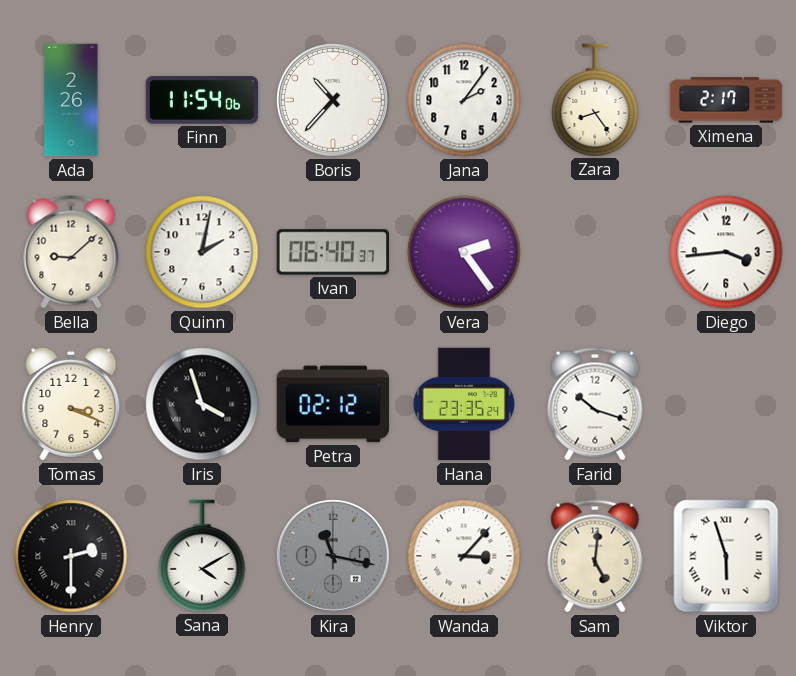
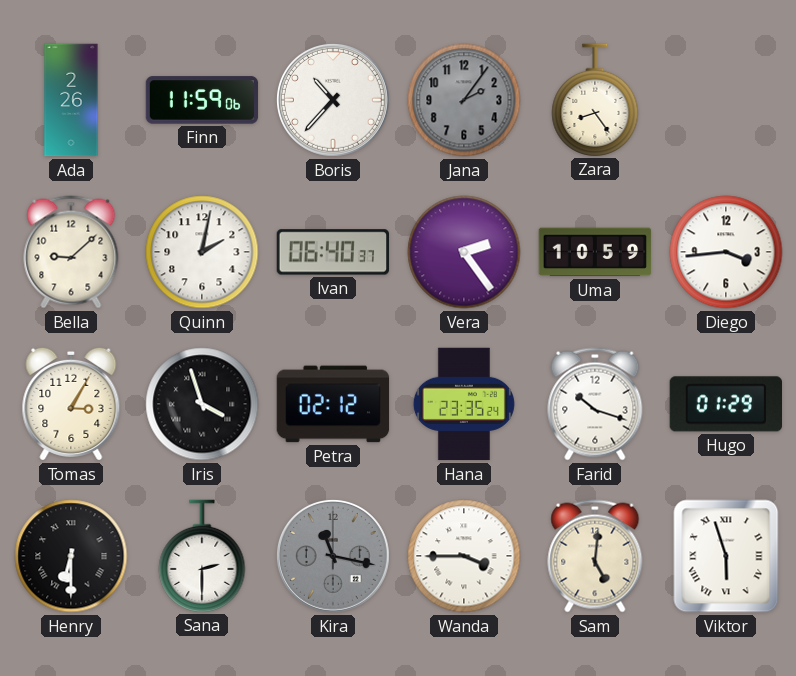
Finn: 11:54 -> 11:59 (202, 100)
Jana dial: white -> grey (464, 100)
Ximena: 2:17 -> none (726, 100)
Uma: none -> 10:59 (595, 252)
Tomas: 3:19 -> 3:05 (71, 404)
Hugo: none -> 01:29 (725, 404)
Henry: 2:30 -> 6:30 (71, 556)
Sana: 4:10 -> 2:30 (202, 556)
Wanda: 3:07 -> 3:45 (464, 556)
